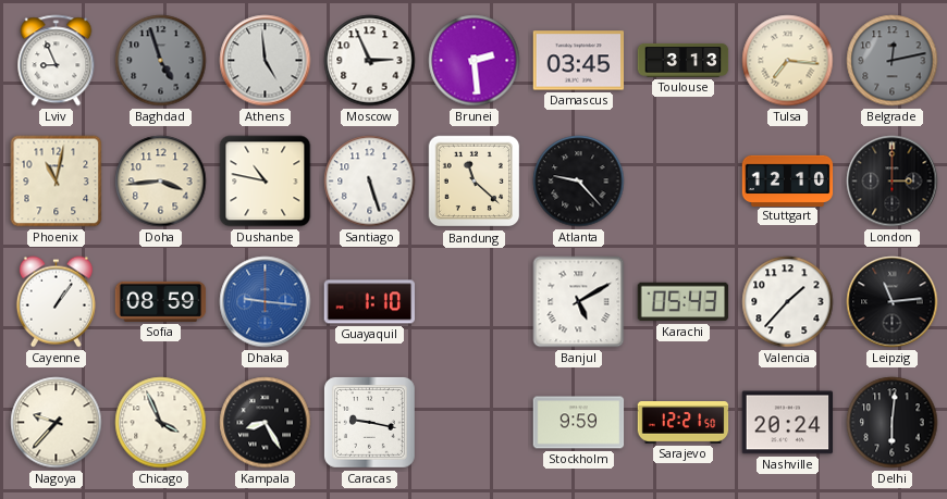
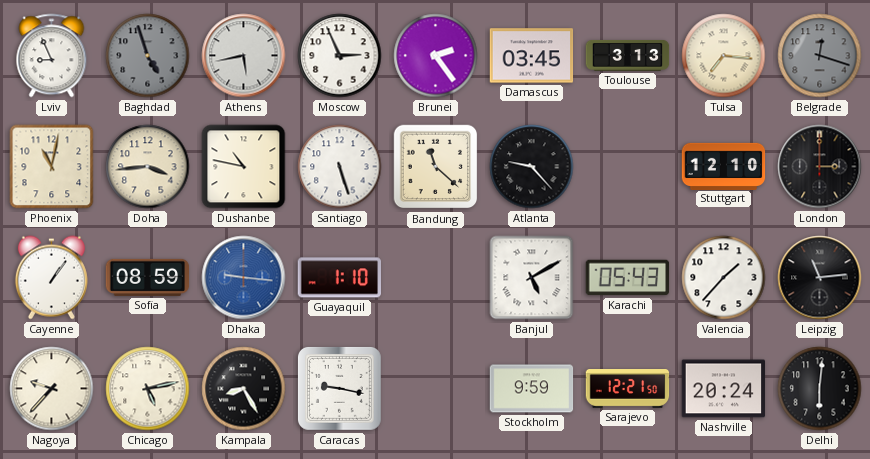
Athens: 4:59 -> 5:43 (244, 56)
Brunei: 2:29 -> 2:24 (436, 56)
Belgrade: 12:13 -> 12:18 (820, 56)
Chicago: 3:56 -> 5:13 (148, 389)
